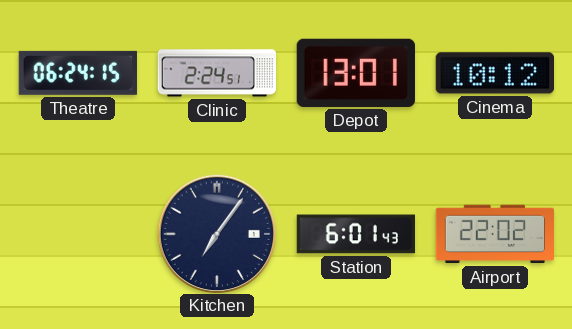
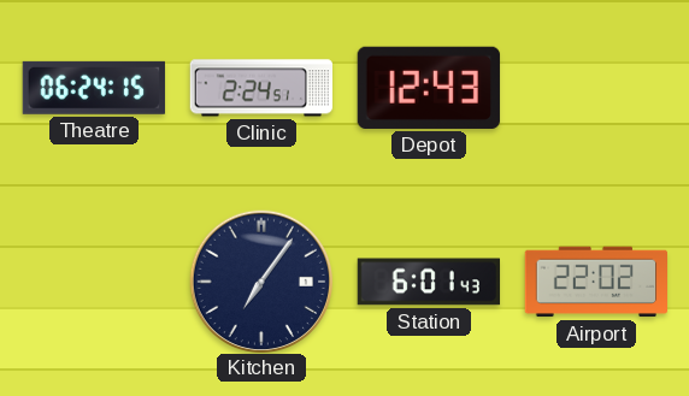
Depot: 13:01 -> 12:43 (429, 88)
Cinema: 10:12 -> none (494, 73)
